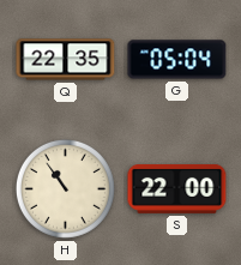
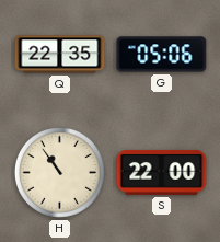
G: 05:04 -> 05:06 (162, 55)
